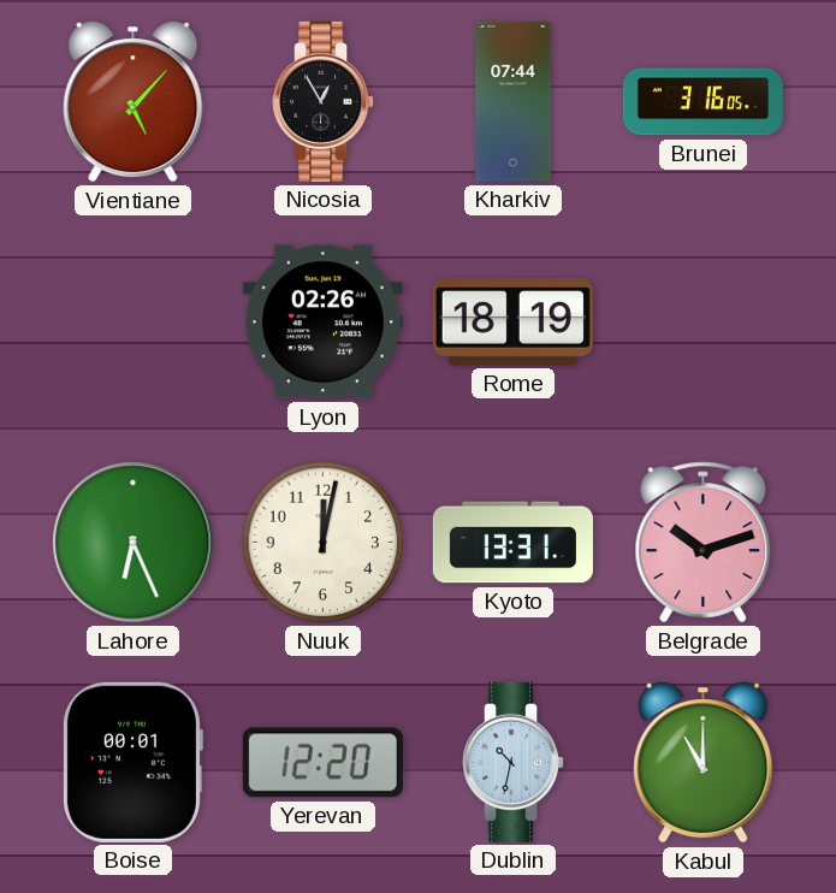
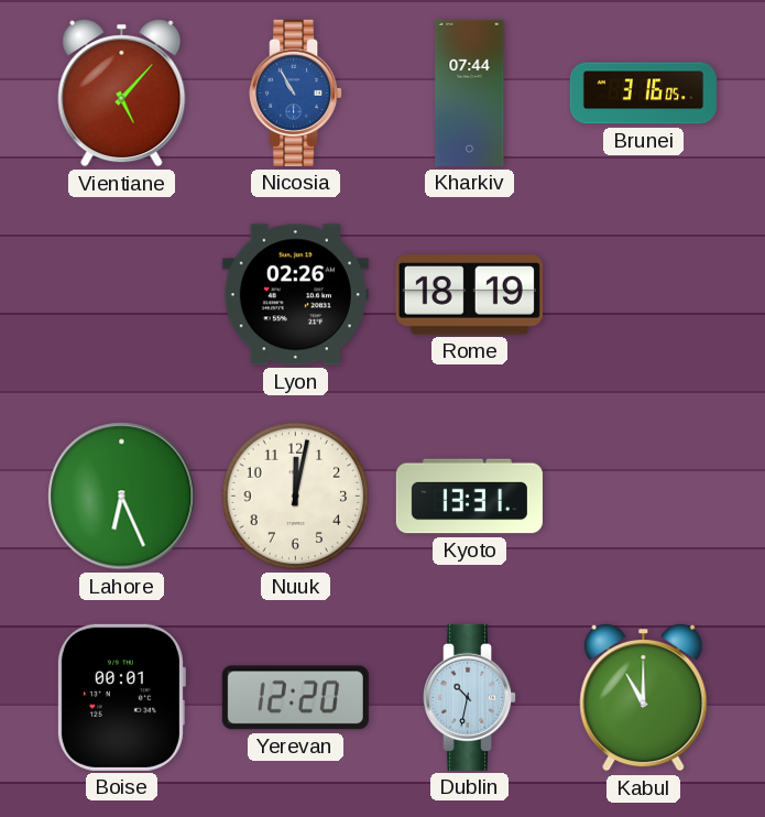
Nicosia: 12:55 -> 10:55 (296, 92)
Nicosia dial: black -> blue (296, 92)
Belgrade: 10:12 -> none (704, 543)
